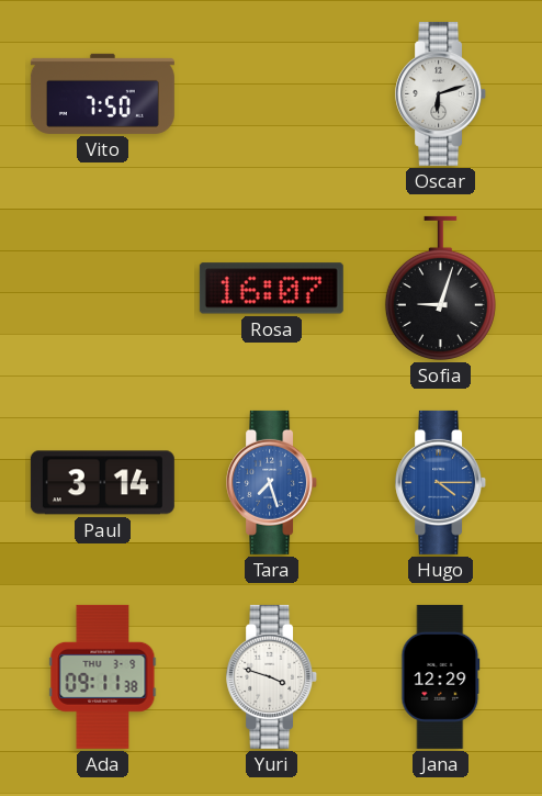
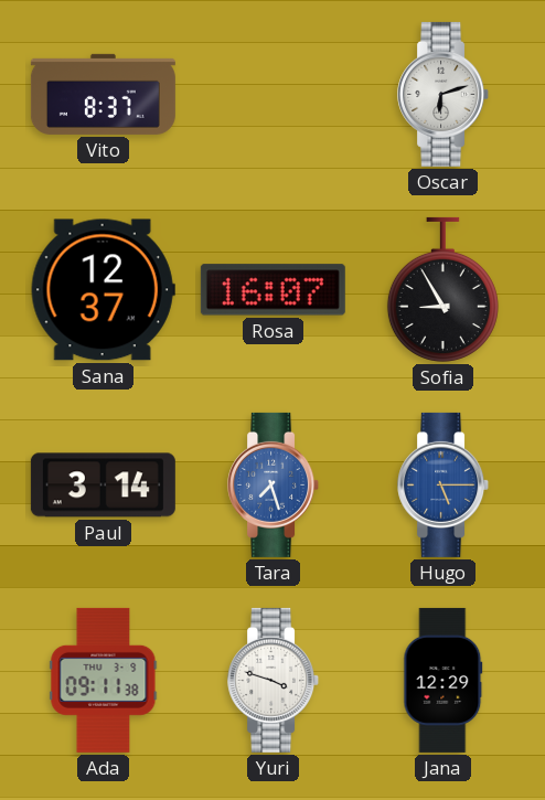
Vito: 7:50 -> 8:37 (103, 94)
Sana: none -> 12:37 (103, 290)
Sofia: 9:03 -> 8:55 (442, 289)
Hugo: 4:15 -> 5:15 (444, 484)
